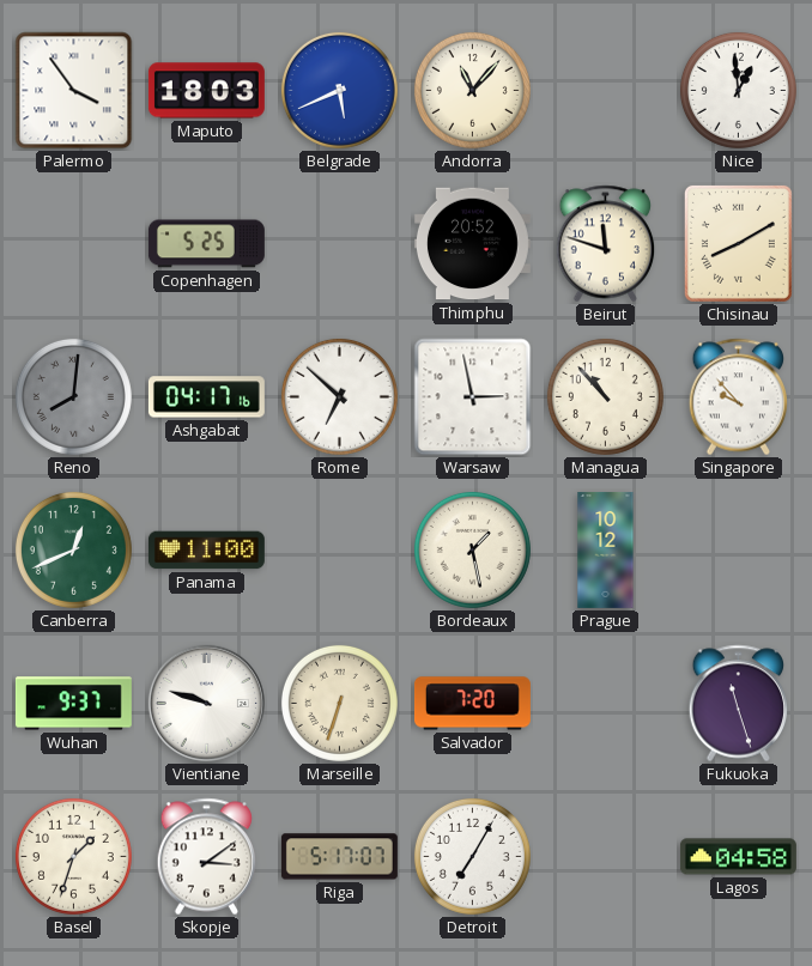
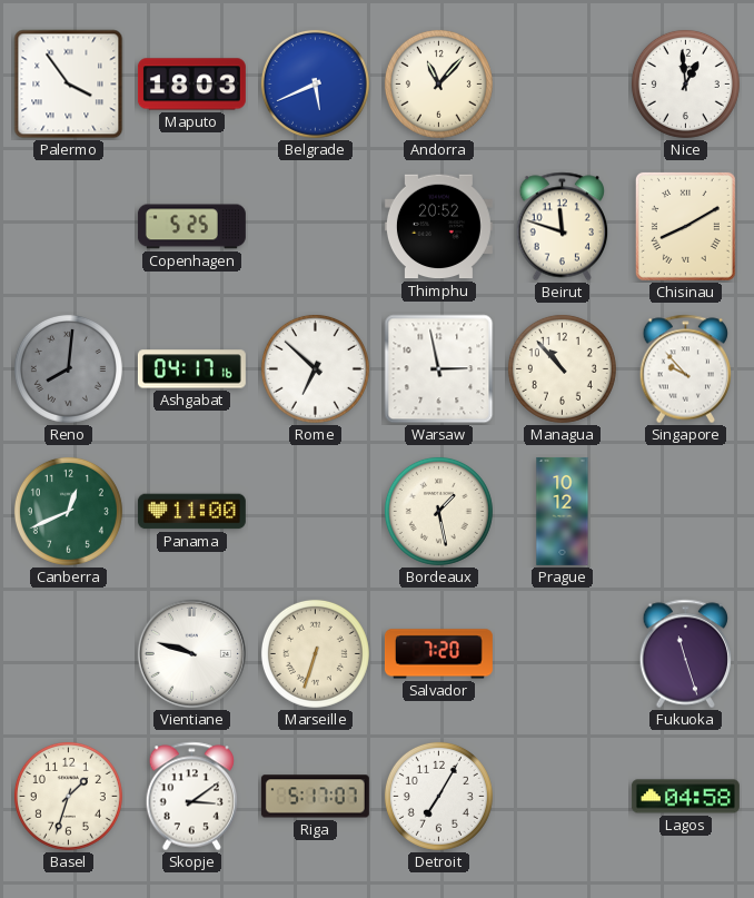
Wuhan: 9:37 -> none (73, 704)
